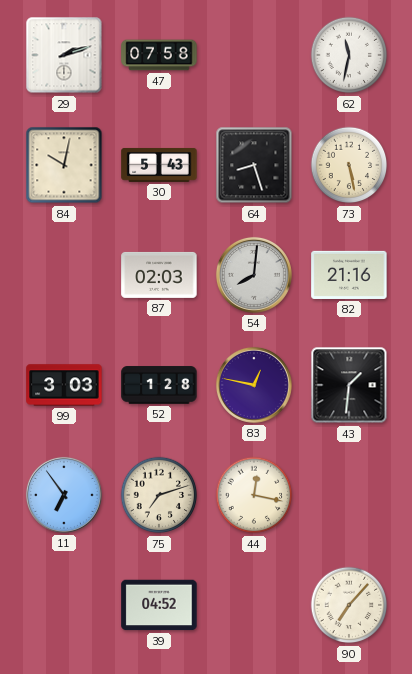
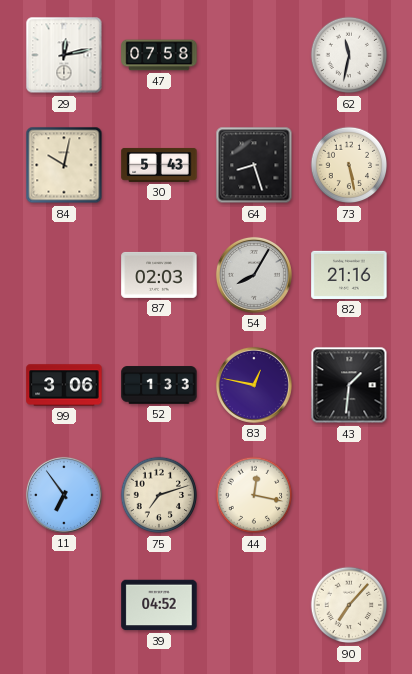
29: 2:12 -> 12:13 (64, 55)
54: 8:01 -> 8:05 (254, 275)
99: 3:03 -> 3:06 (64, 385)
52: 1:28 -> 1:33 (159, 385)
